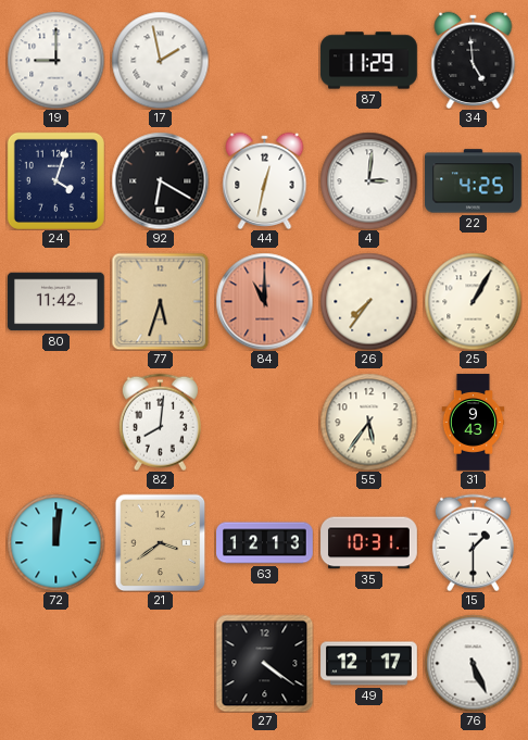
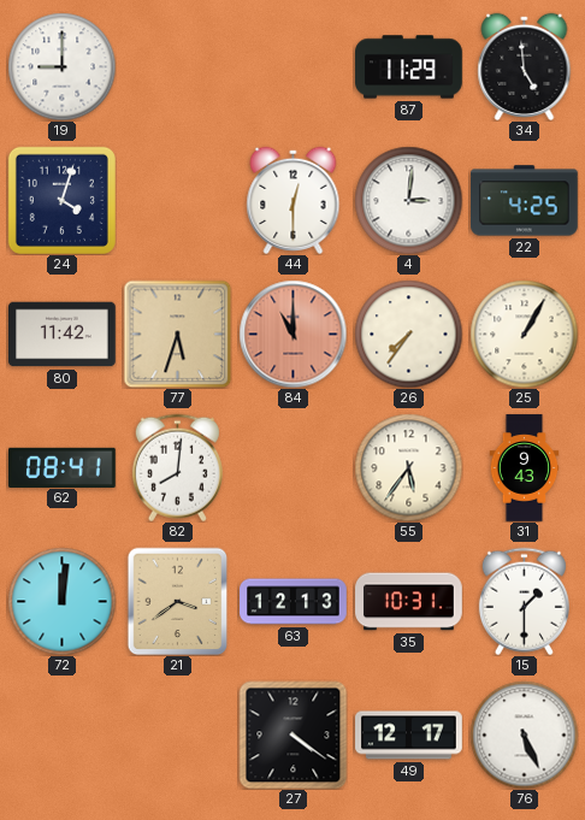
17: 1:58 -> none (160, 60)
92: 6:20 -> none (160, 180)
44: 12:32 -> 12:30 (294, 200)
62: none -> 08:41 (63, 467)
